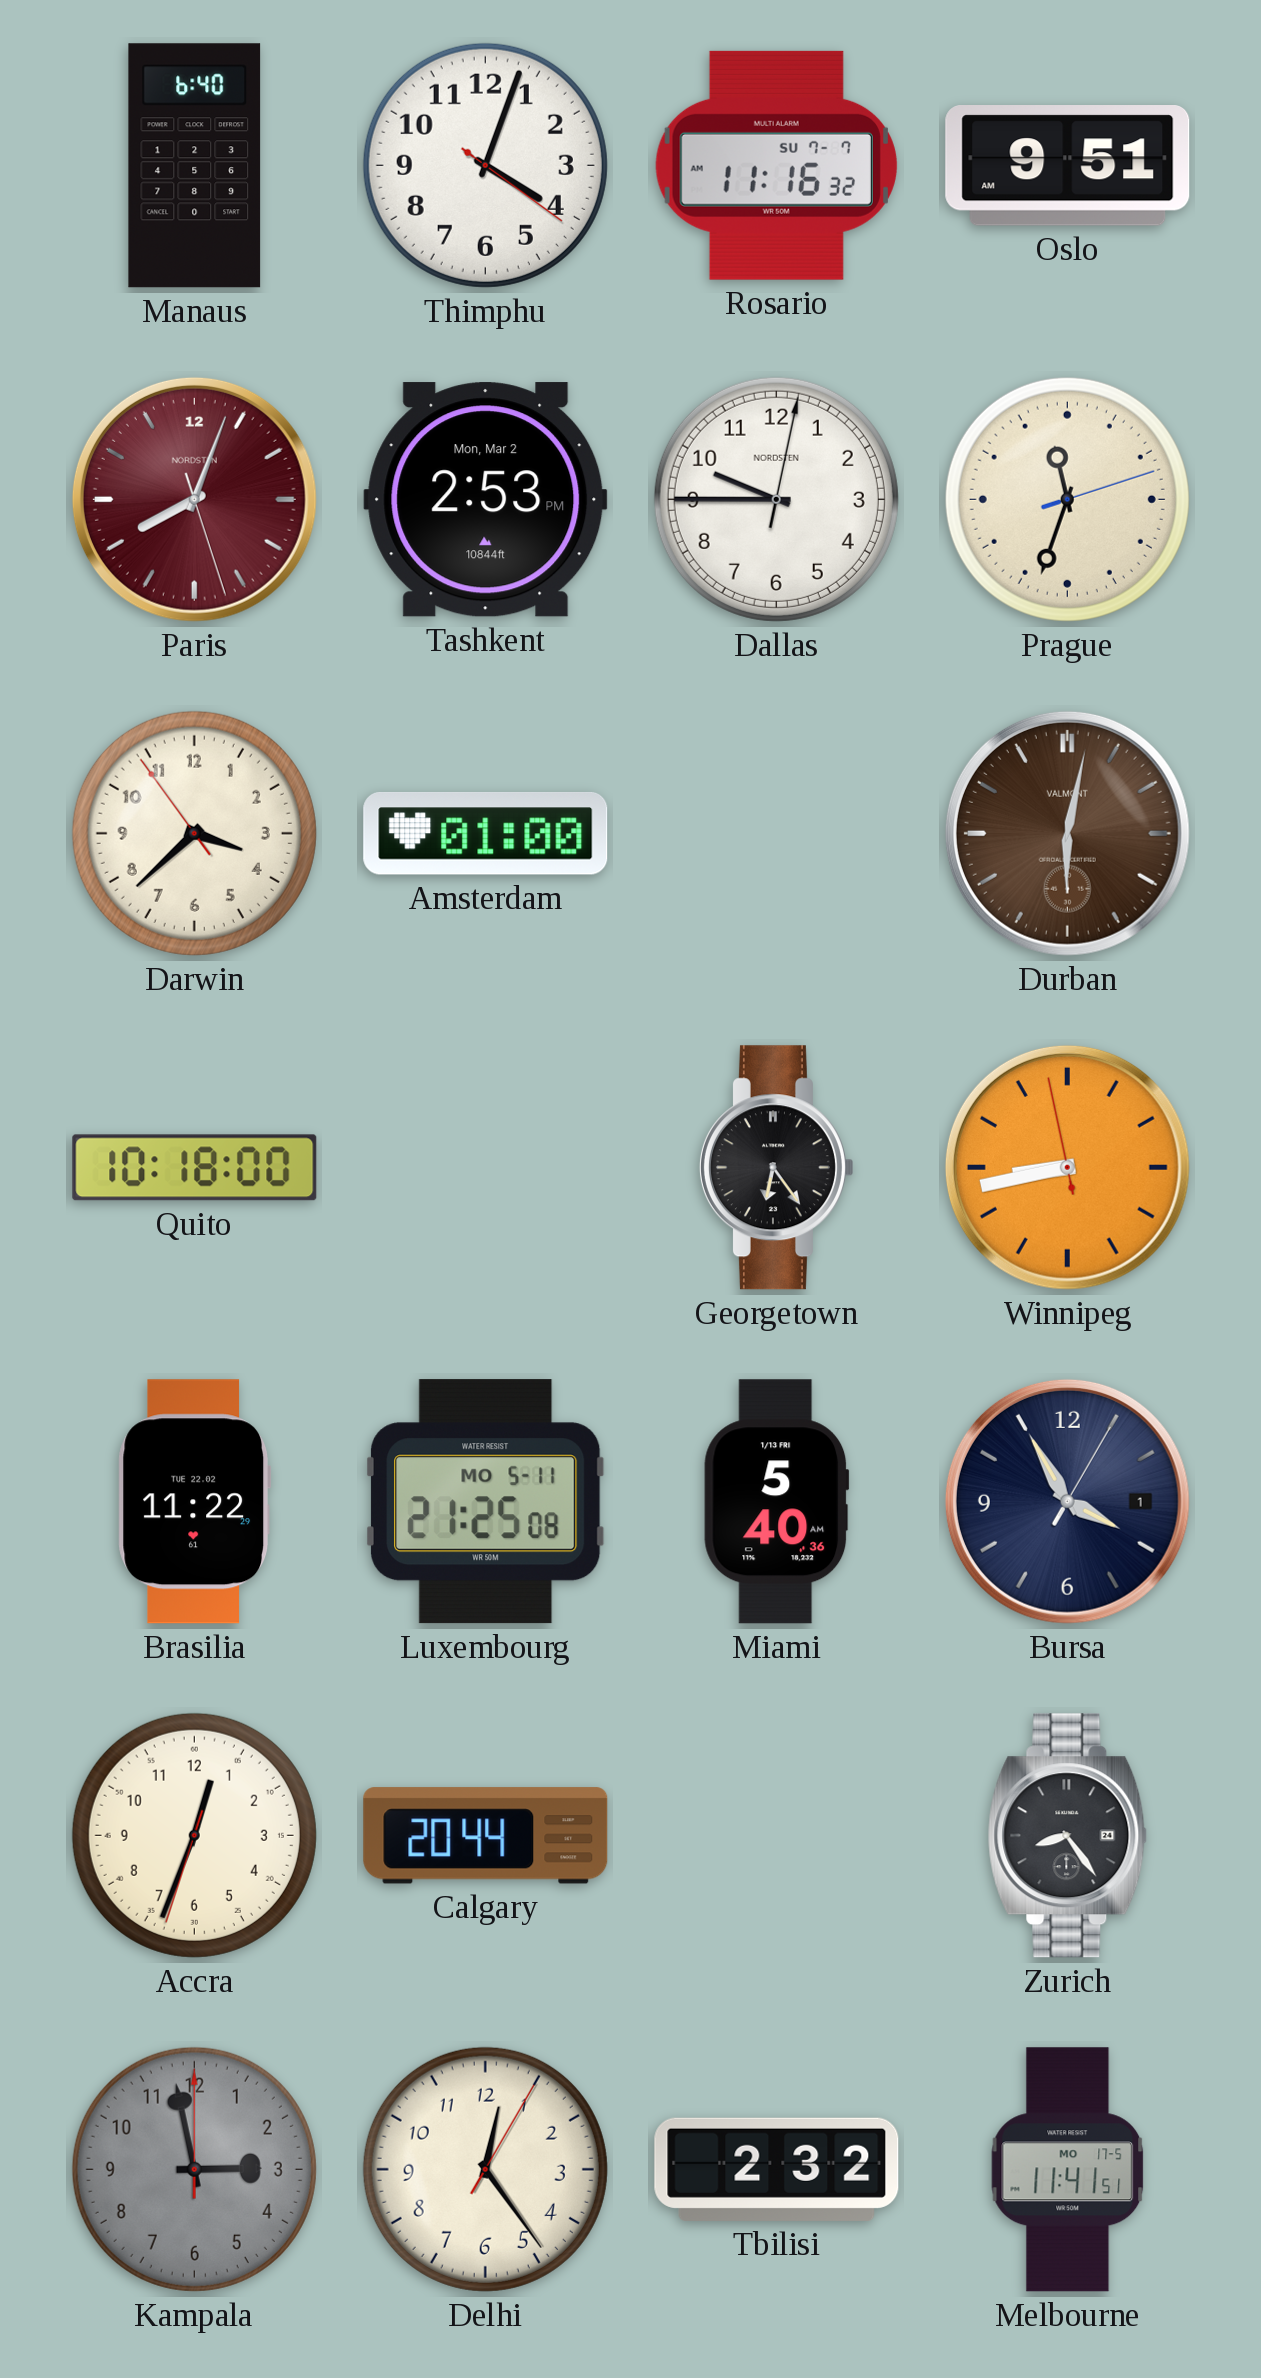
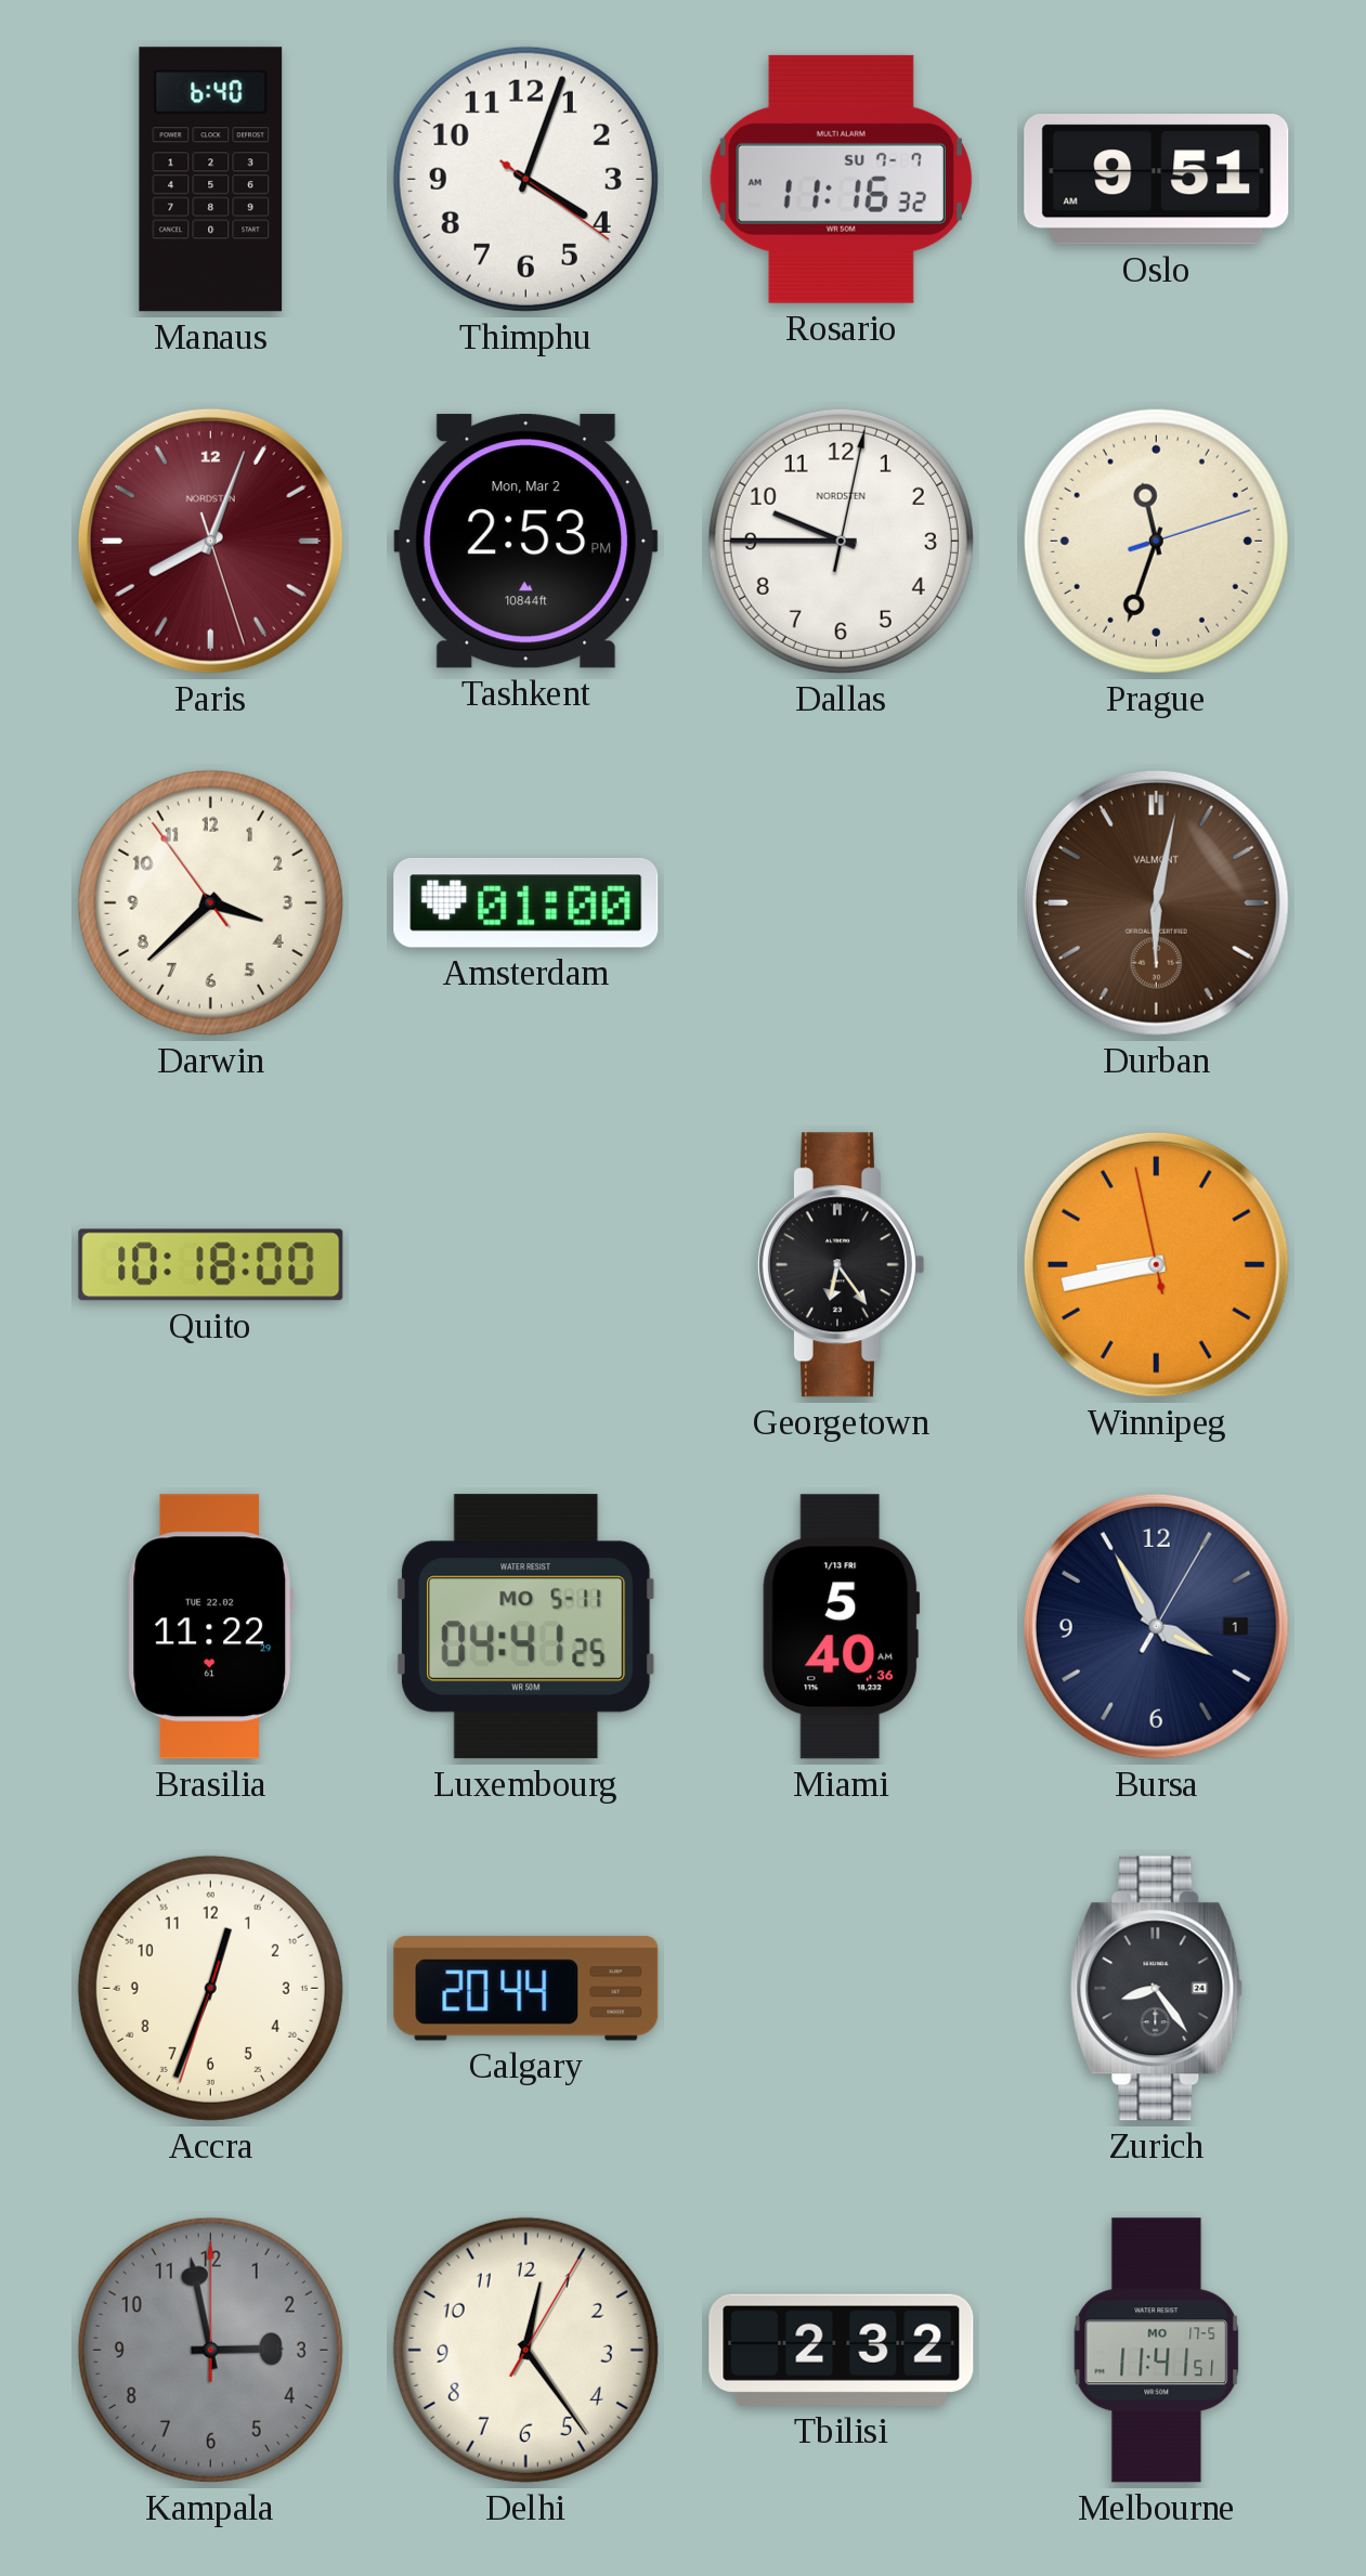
Luxembourg: 21:25 -> 04:41 (526, 1627)
